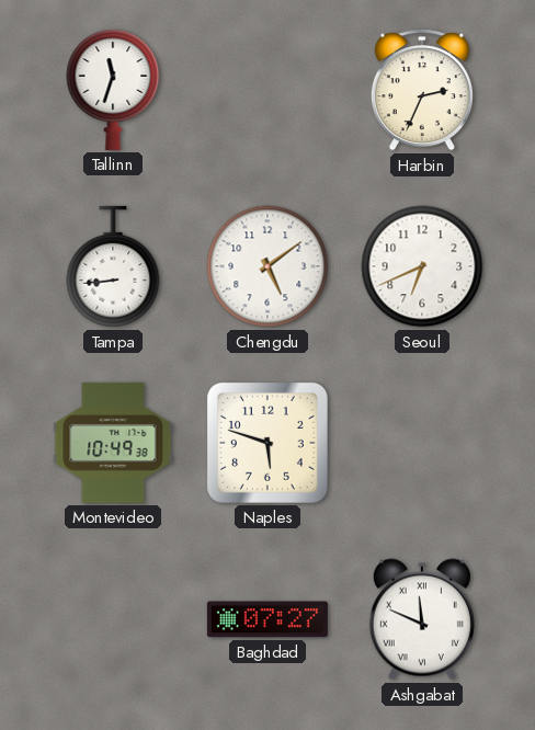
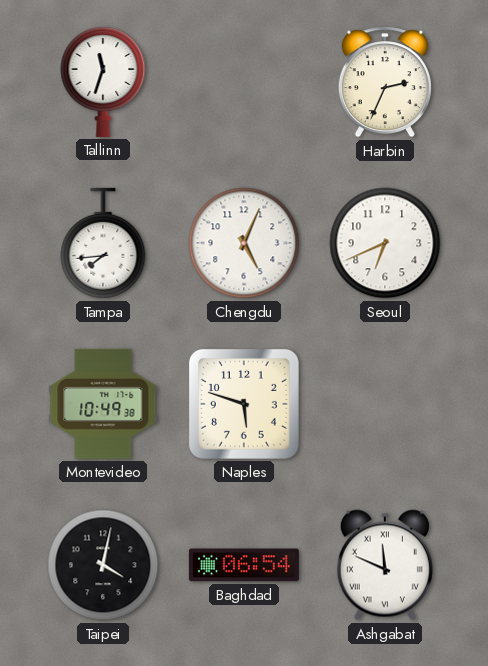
Tampa: 8:44 -> 7:44 (103, 243)
Chengdu: 5:09 -> 5:04 (244, 243)
Taipei: none -> 4:02 (103, 565)
Baghdad: 07:27 -> 06:54 (244, 565)
